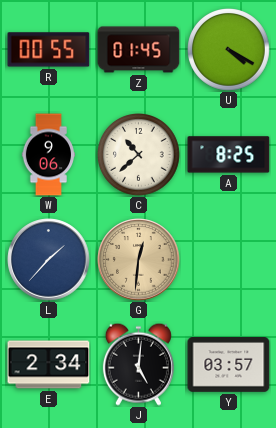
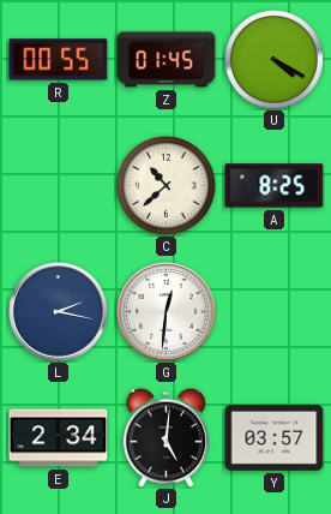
W: 9:06 -> none (48, 155)
L: 1:37 -> 2:17 (59, 312)
G dial: champagne -> white (167, 312)
